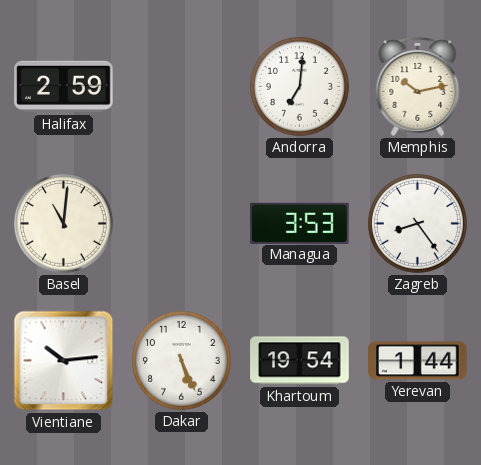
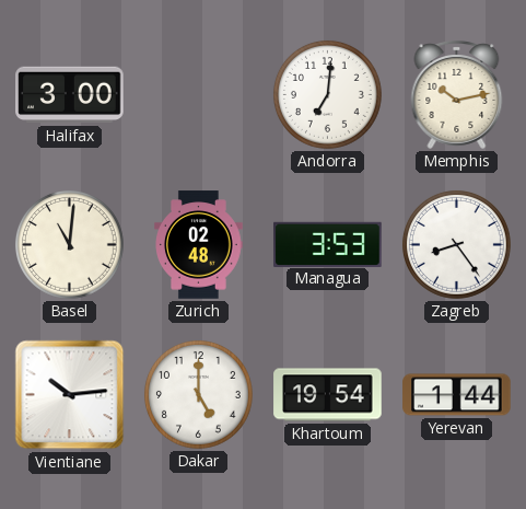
Halifax: 2:59 -> 3:00 (70, 95)
Zurich: none -> 02:48 (199, 245)
Dakar: 5:26 -> 5:00 (198, 394)
